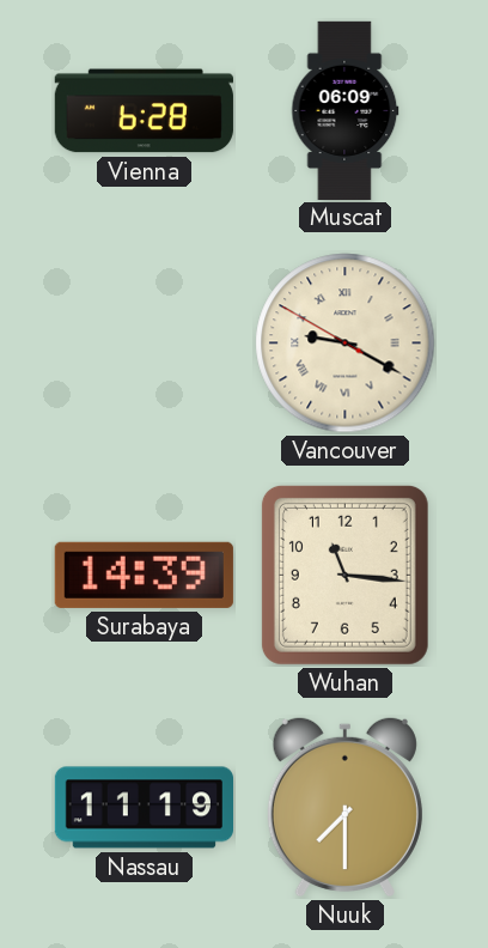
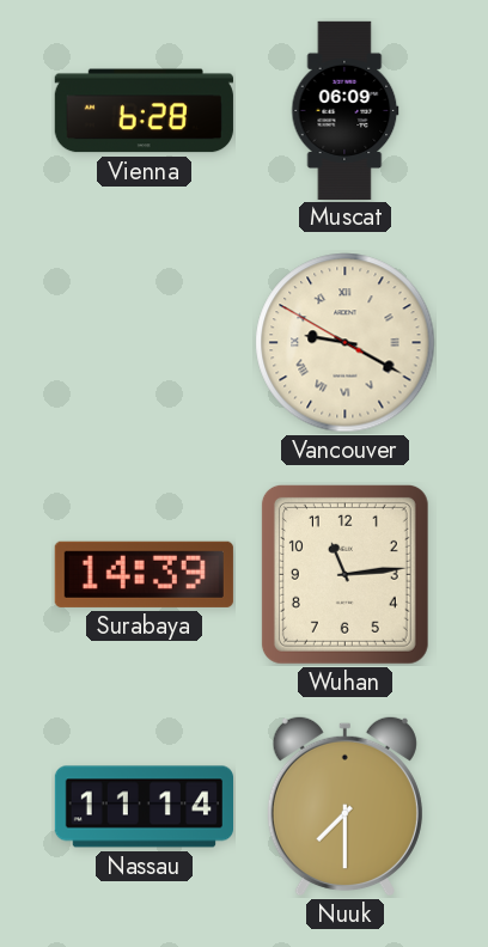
Wuhan: 11:16 -> 11:14 (344, 574)
Nassau: 11:19 -> 11:14 (144, 807)
